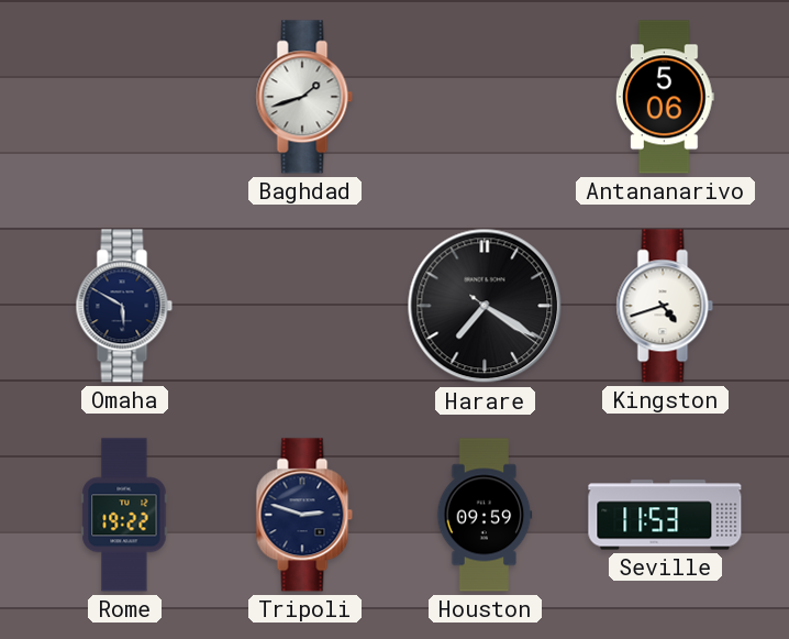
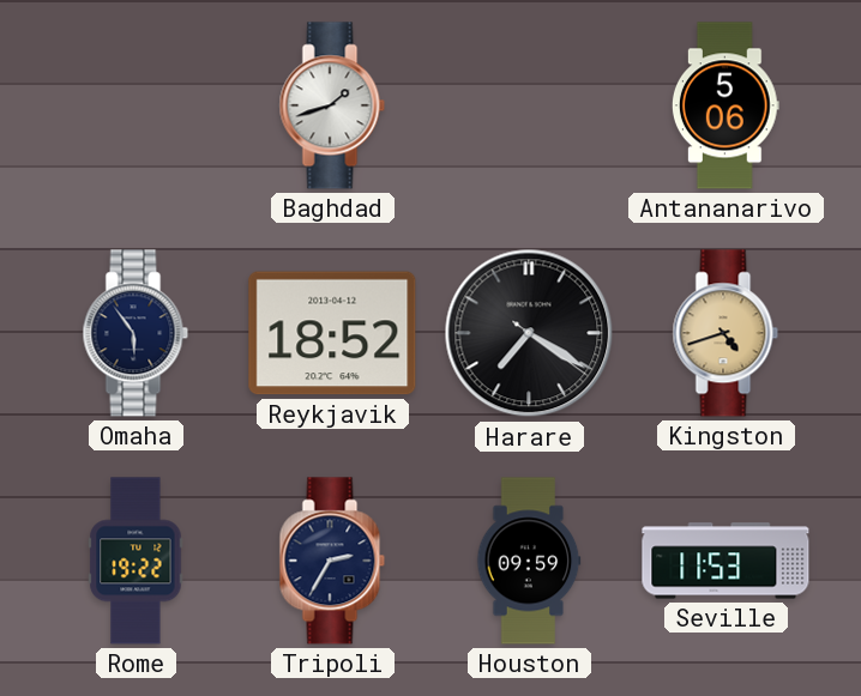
Omaha: 5:50 -> 5:54 (136, 333)
Reykjavik: none -> 18:52 (332, 333)
Kingston dial: white -> champagne (725, 333)
Tripoli: 2:48 -> 2:35 (332, 561)
